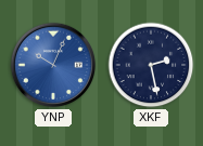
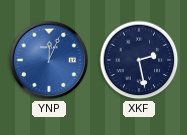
YNP: 10:04 -> 12:04 (49, 60)
